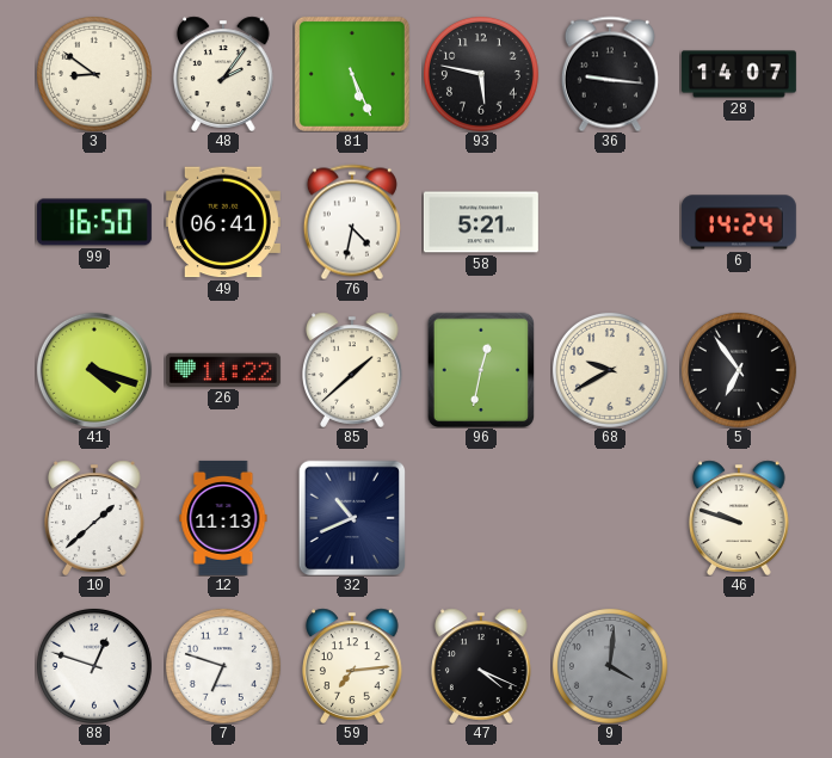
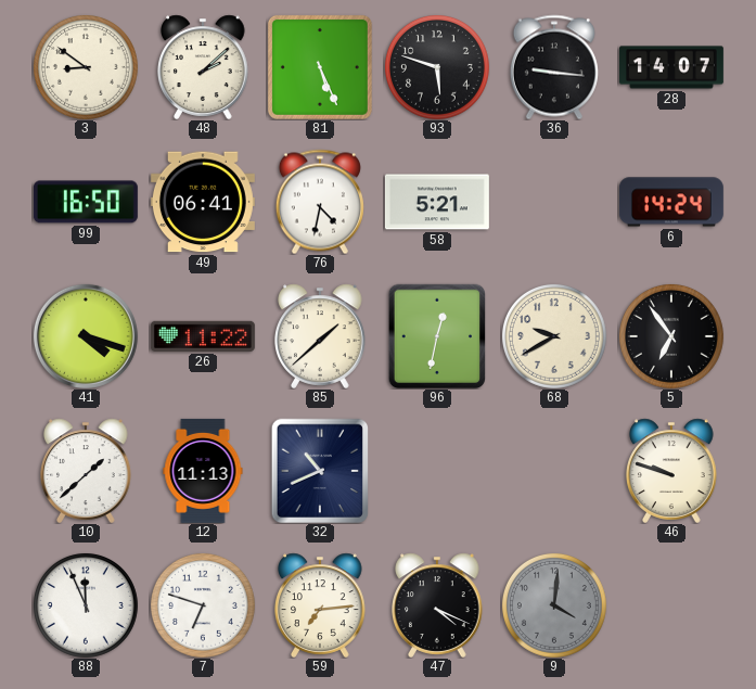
48: 2:06 -> 2:08 (203, 67)
93: 5:47 -> 5:48 (437, 67)
88: 12:48 -> 11:56 (86, 605)
